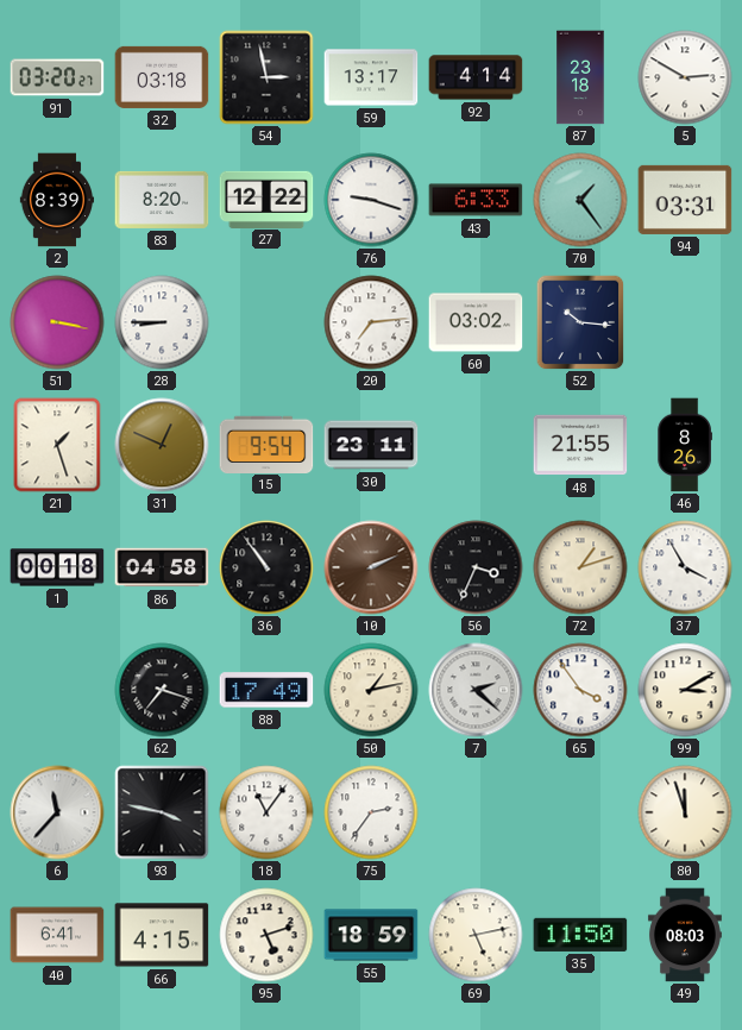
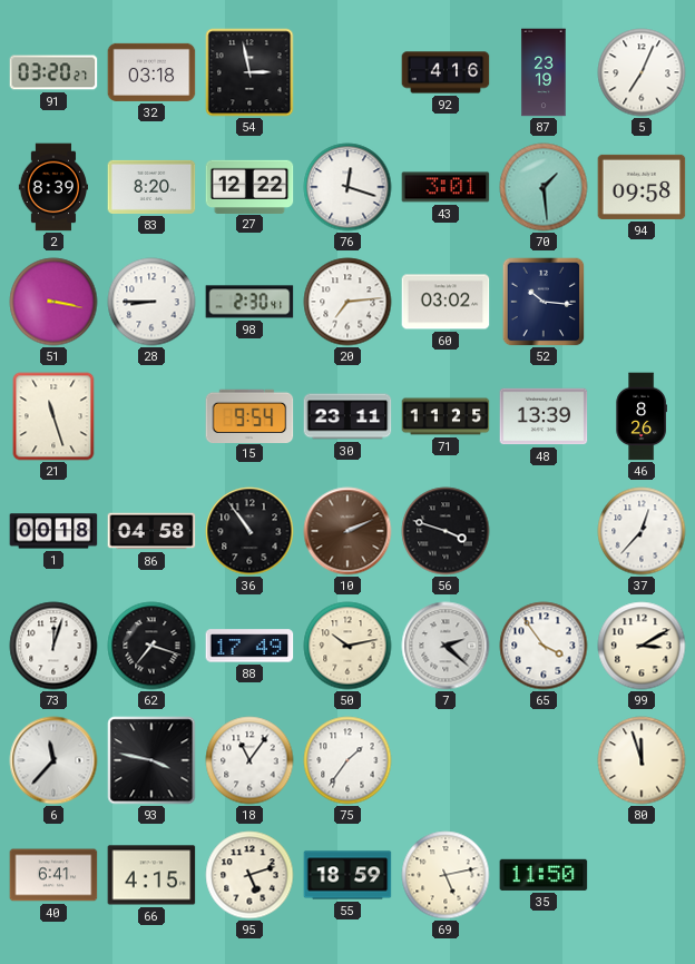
59: 13:17 -> none (371, 77)
92: 4:14 -> 4:16 (446, 72)
87: 23:18 -> 23:19 (544, 72)
5: 2:50 -> 7:04 (642, 72)
76: 9:18 -> 12:18 (347, 187)
43: 6:33 -> 3:01 (446, 187)
70: 1:24 -> 1:29 (544, 187)
94: 03:31 -> 09:58 (642, 187)
98: none -> 2:30 (249, 302)
21: 1:27 -> 11:27 (53, 416)
31: 12:49 -> none (162, 445)
71: none -> 11:25 (446, 416)
48: 21:55 -> 13:39 (544, 416)
56: 3:34 -> 3:48 (446, 531)
72: 1:12 -> none (580, 567)
37: 3:55 -> 12:37 (642, 531)
73: none -> 12:03 (53, 646)
50: 1:13 -> 10:13 (347, 646)
75: 2:36 -> 1:36 (347, 760)
49: 08:03 -> none (685, 935)
